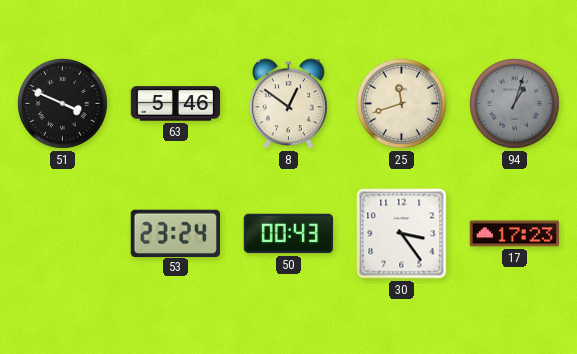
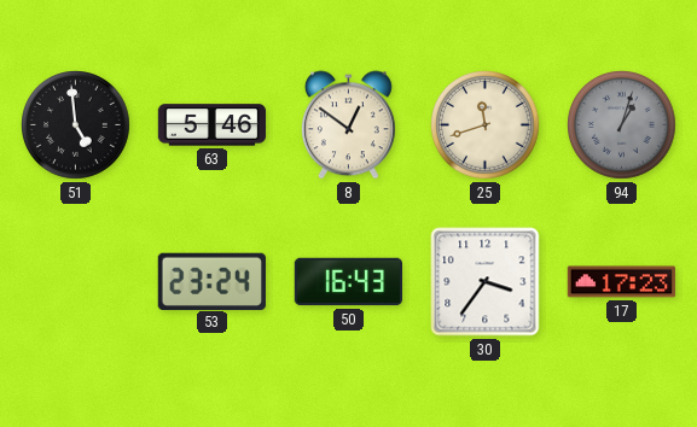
51: 3:49 -> 4:59 (76, 125)
50: 00:43 -> 16:43 (348, 282)
30: 3:24 -> 3:36 (486, 282)
